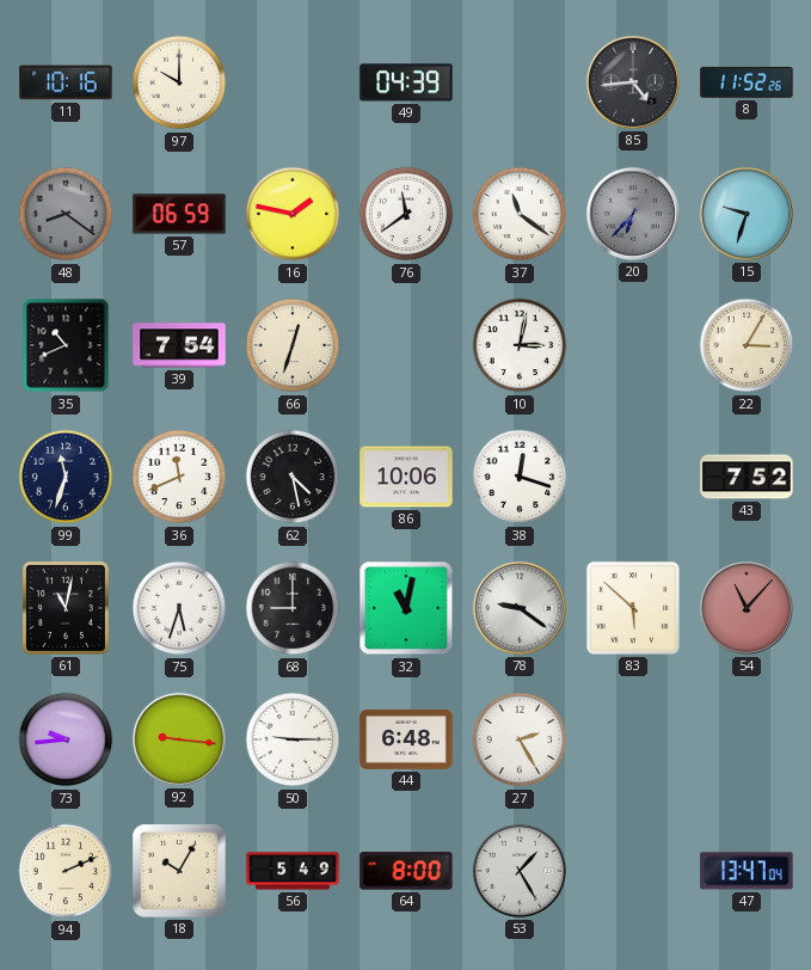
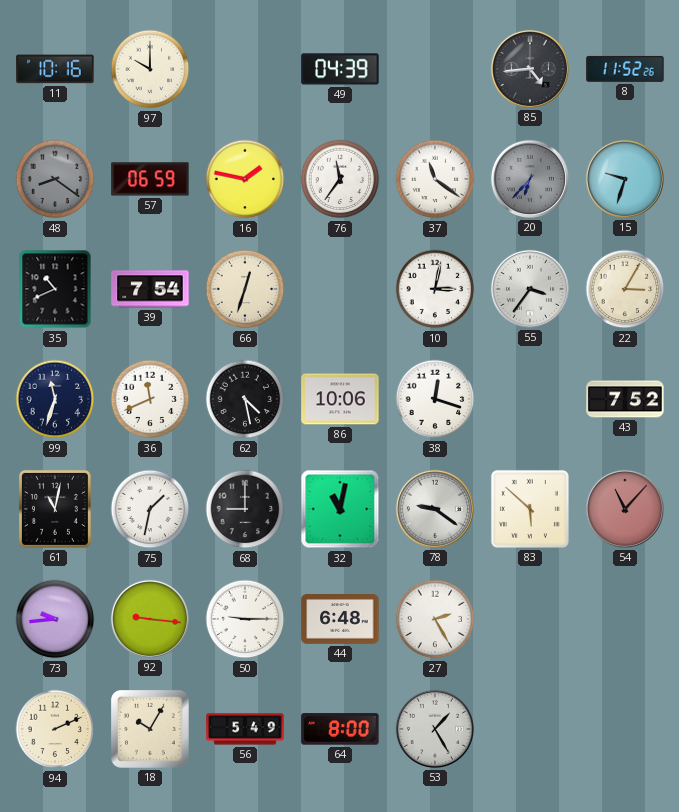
76: 11:39 -> 11:36 (340, 179)
55: none -> 3:36 (530, 289)
75: 5:33 -> 1:32 (150, 509)
47: 13:47 -> none (747, 871)
